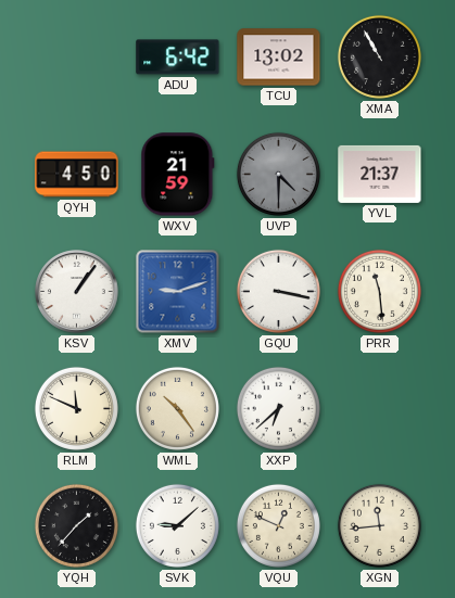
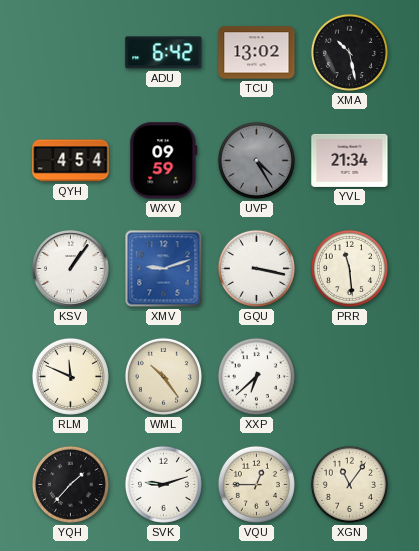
XMA: 10:55 -> 10:28 (349, 52)
QYH: 4:50 -> 4:54 (71, 161)
WXV: 21:59 -> 09:59 (164, 161)
UVP: 4:30 -> 4:25 (256, 160)
YVL: 21:37 -> 21:34 (350, 160)
SVK: 9:08 -> 9:12 (163, 484)
VQU: 12:49 -> 12:45 (256, 484)
XGN: 11:44 -> 11:06 (349, 484)
